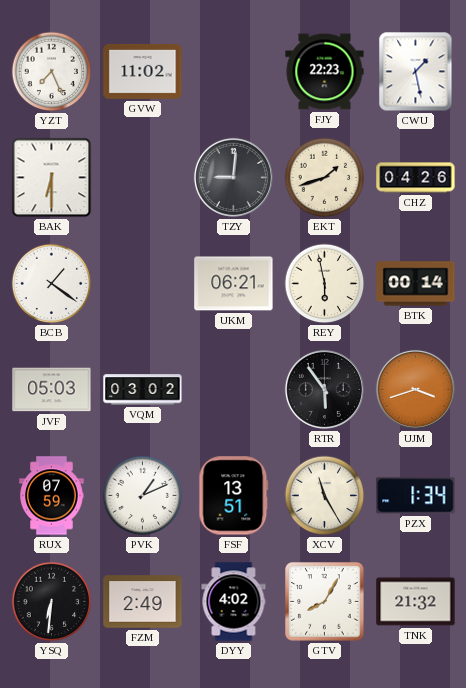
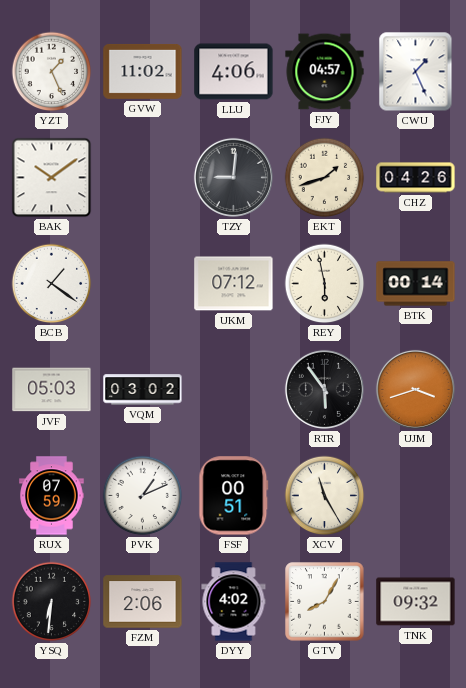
YZT: 7:26 -> 1:26 (52, 72)
LLU: none -> 4:06 (234, 72)
FJY: 22:23 -> 04:57 (325, 72)
CWU: 1:28 -> 1:26 (416, 72)
BAK: 6:30 -> 10:09 (52, 178)
UKM: 06:21 -> 07:12 (234, 284)
FSF: 13:51 -> 00:51 (234, 496)
PZX: 1:34 -> none (416, 496)
FZM: 2:49 -> 2:06 (143, 602)
TNK: 21:32 -> 09:32 (416, 602)
